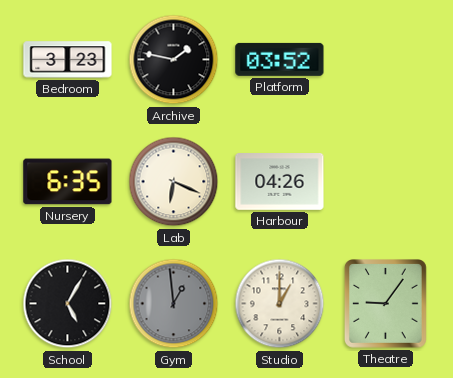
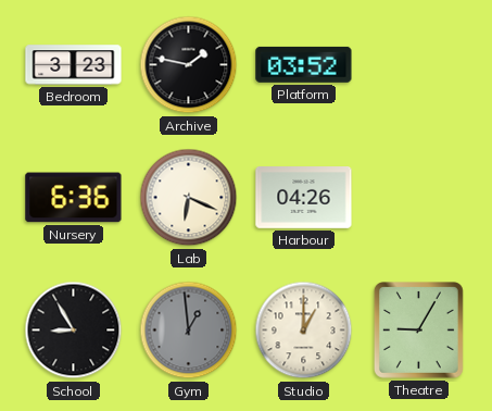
Nursery: 6:35 -> 6:36 (74, 198)
School: 5:05 -> 8:55 (74, 331)
Theatre: 9:06 -> 9:05 (419, 331)
